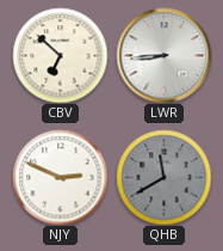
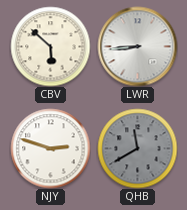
CBV: 6:52 -> 5:52 (50, 46)
NJY: 2:49 -> 2:48 (50, 148)
